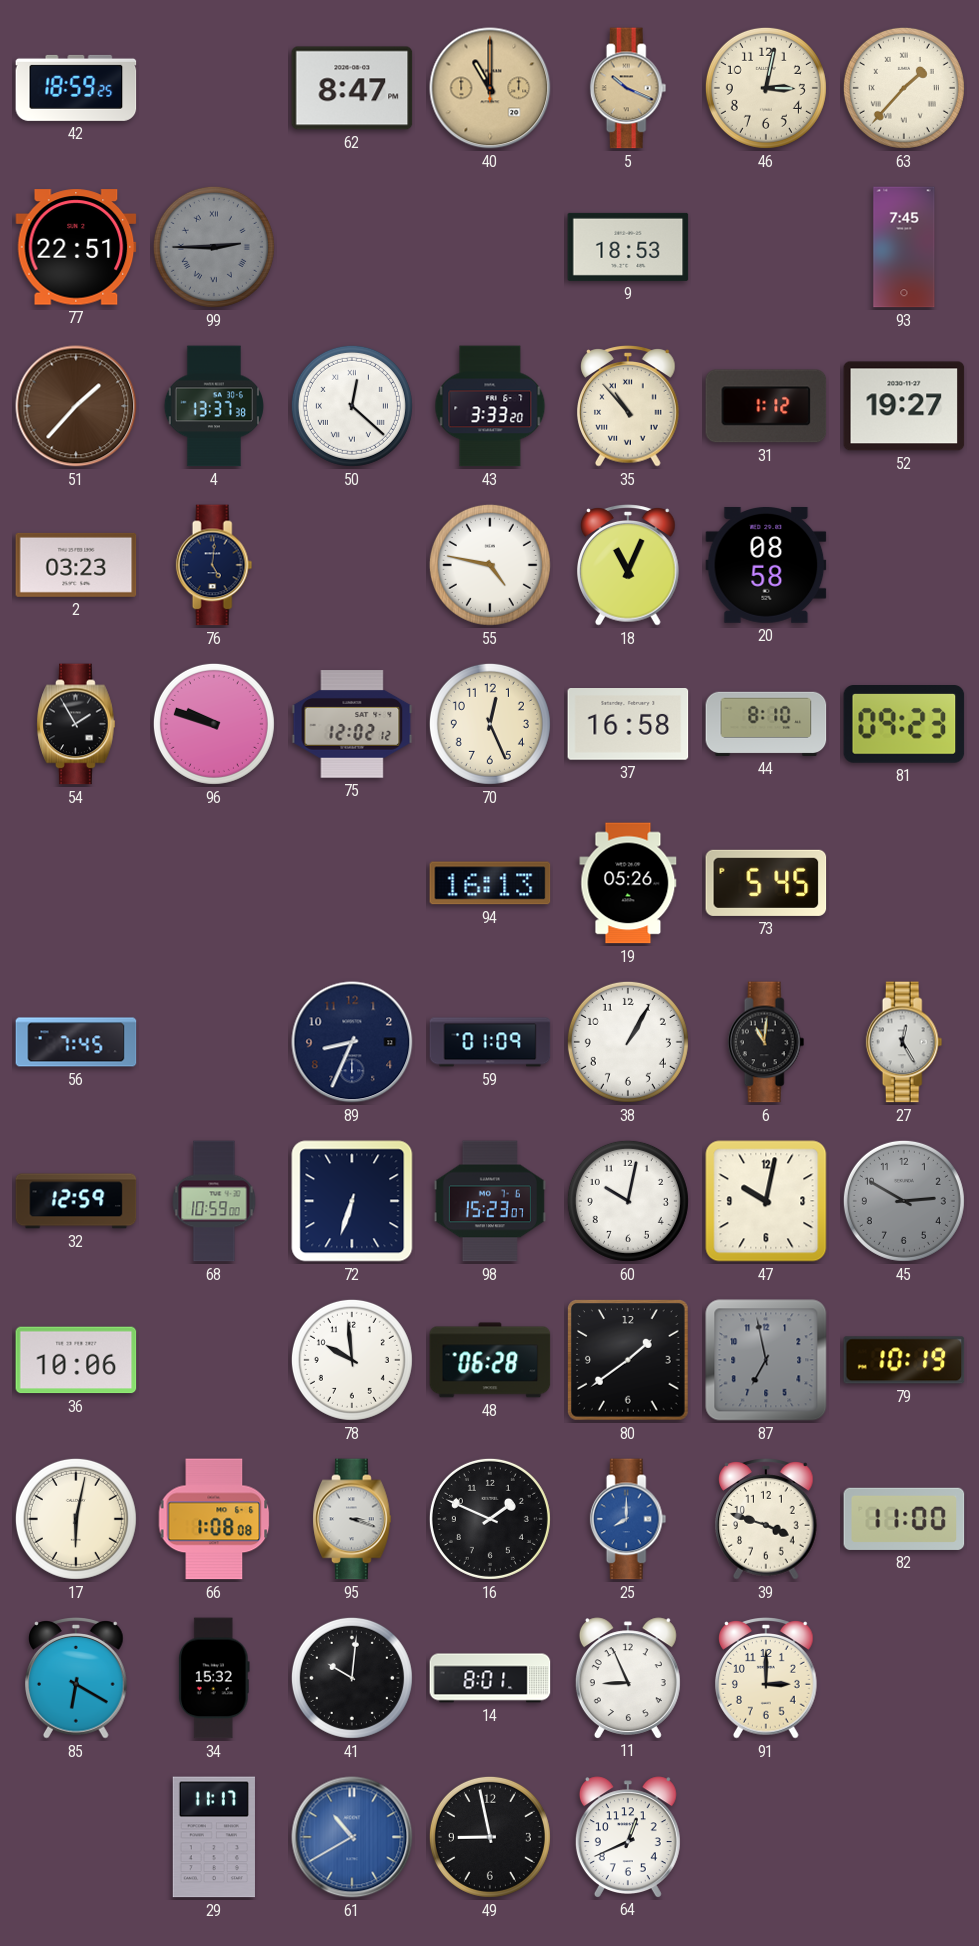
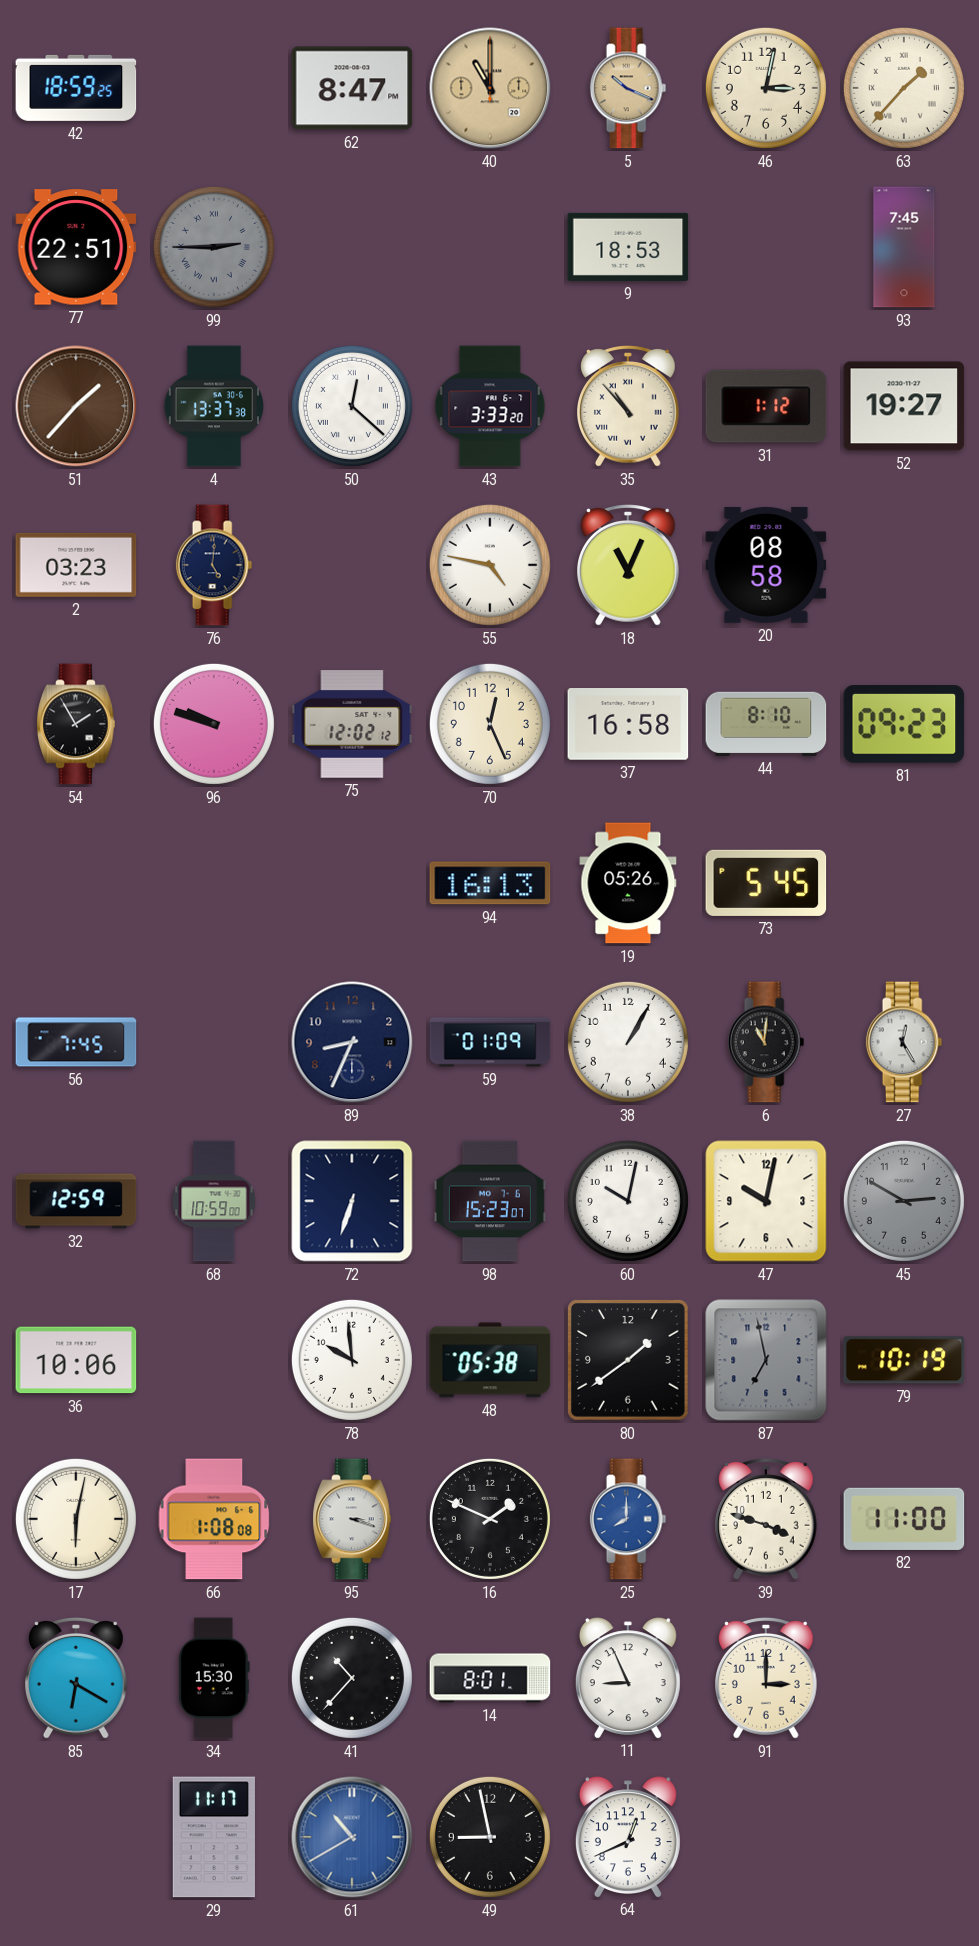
48: 06:28 -> 05:38 (490, 1360)
34: 15:32 -> 15:30 (214, 1678)
41: 10:01 -> 10:37 (352, 1678)
